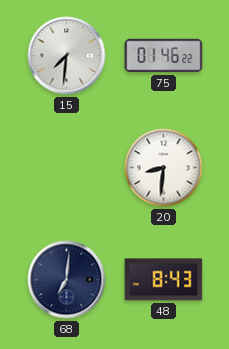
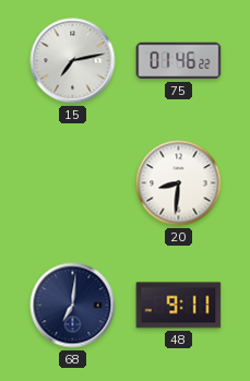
15: 7:31 -> 7:13 (73, 61)
48: 8:43 -> 9:11 (179, 306)
